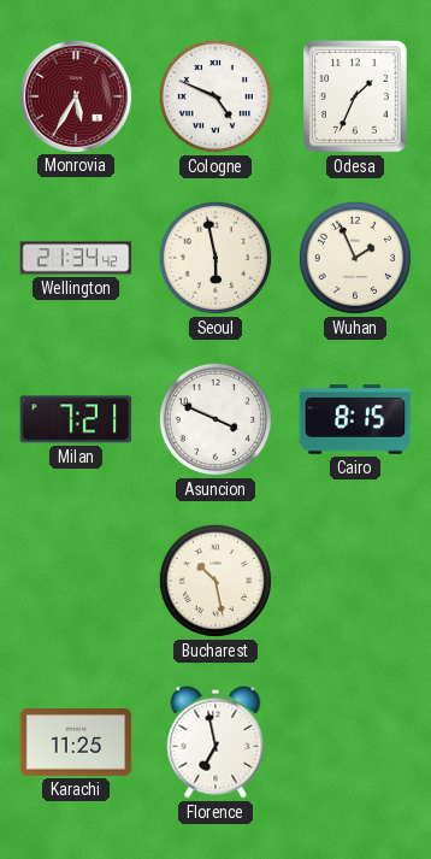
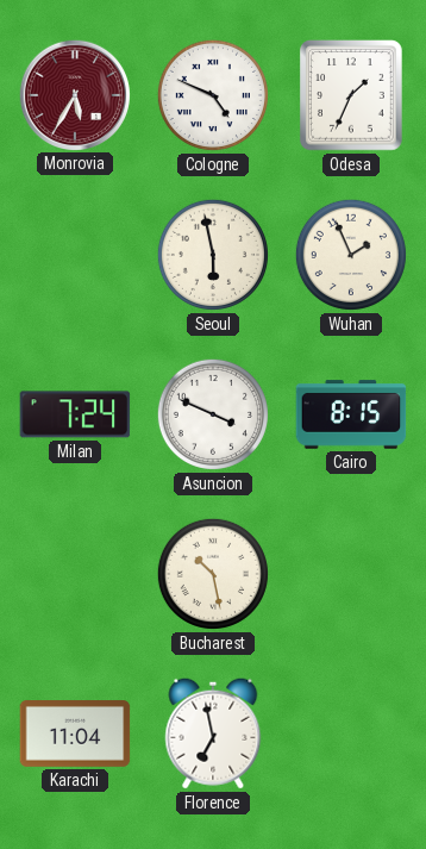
Wellington: 21:34 -> none (76, 258)
Milan: 7:21 -> 7:24 (75, 414)
Karachi: 11:25 -> 11:04 (75, 735)
